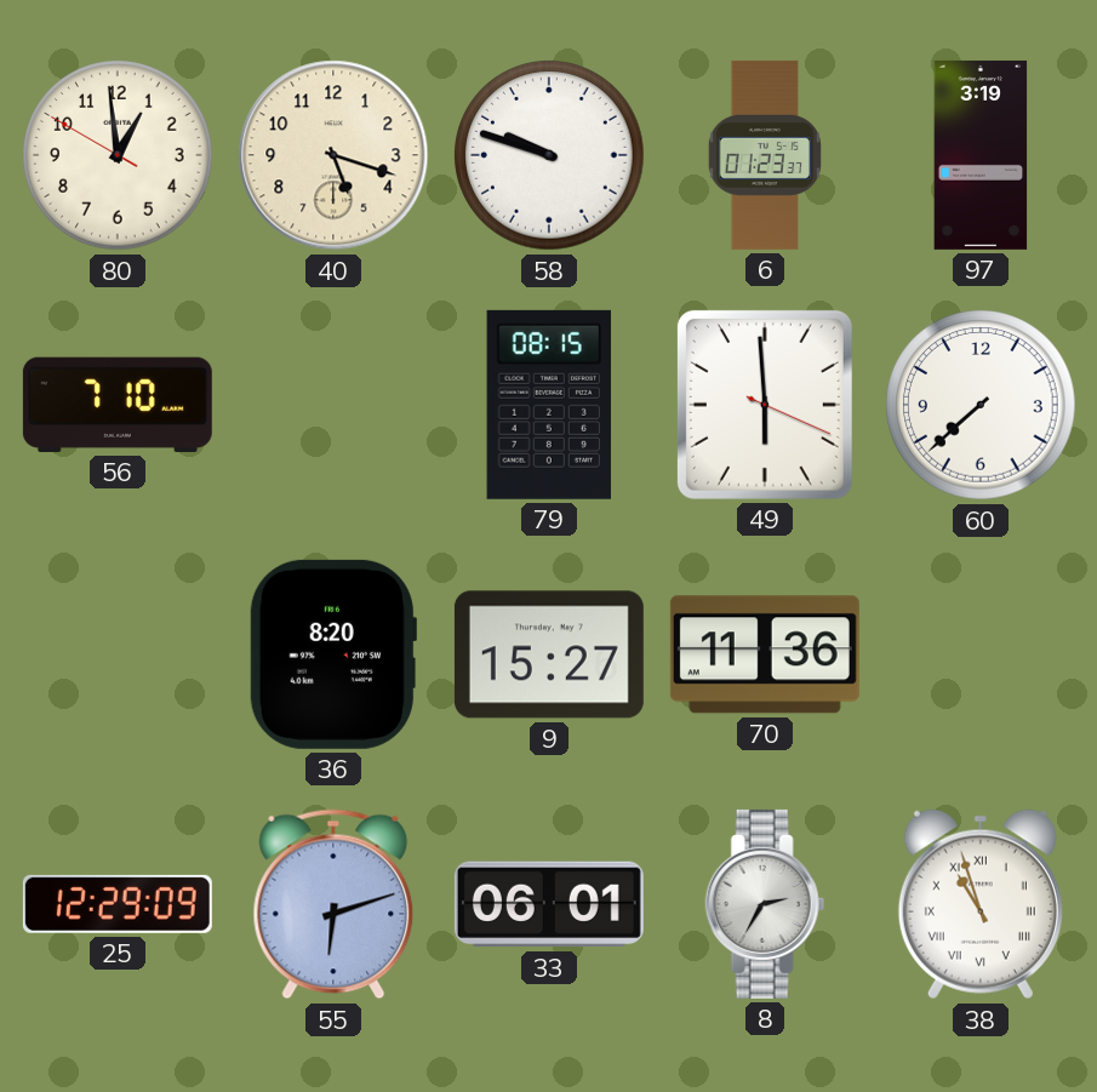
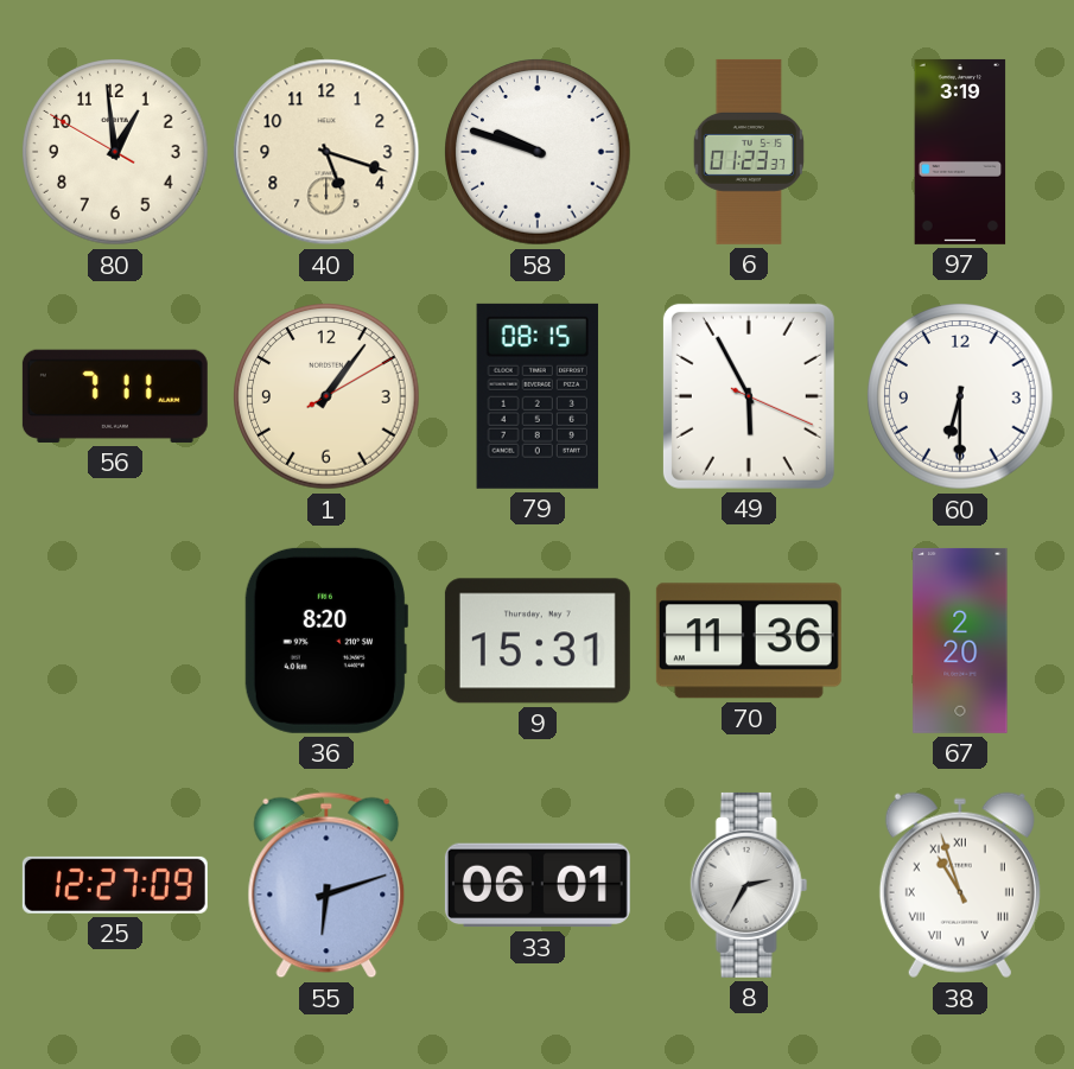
56: 7:10 -> 7:11 (115, 396)
1: none -> 1:06 (326, 396)
49: 5:59 -> 5:55 (749, 396)
60: 7:38 -> 6:30 (960, 396)
9: 15:27 -> 15:31 (538, 641)
67: none -> 2:20 (960, 641)
25: 12:29 -> 12:27 (115, 885)
